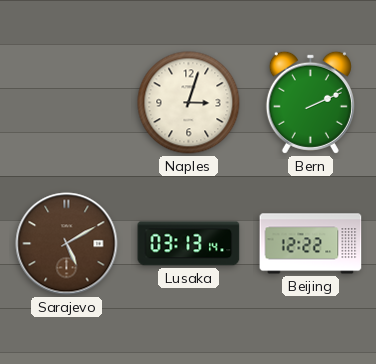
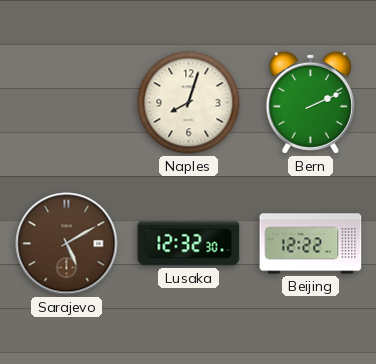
Naples: 3:03 -> 8:03 (189, 103)
Lusaka: 03:13 -> 12:32 (189, 244)
